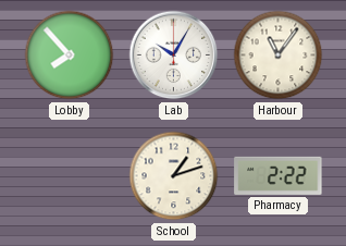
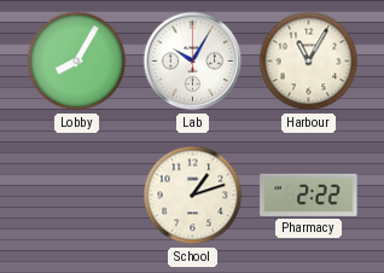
Lobby: 7:53 -> 8:05 (77, 62)
Harbour: 11:06 -> 11:05 (309, 62)
